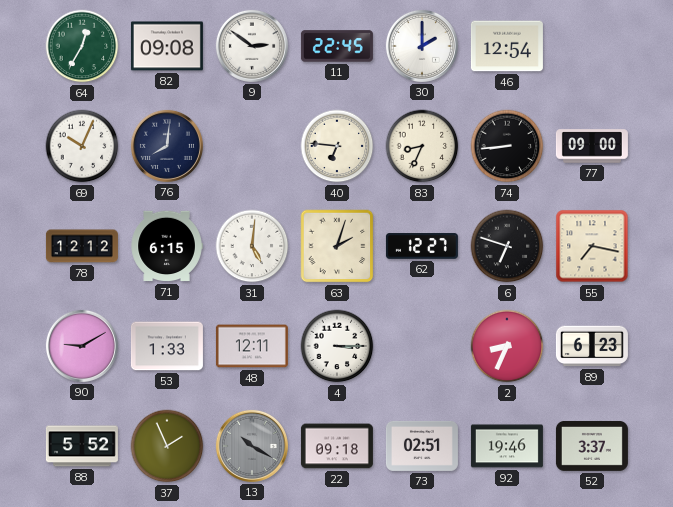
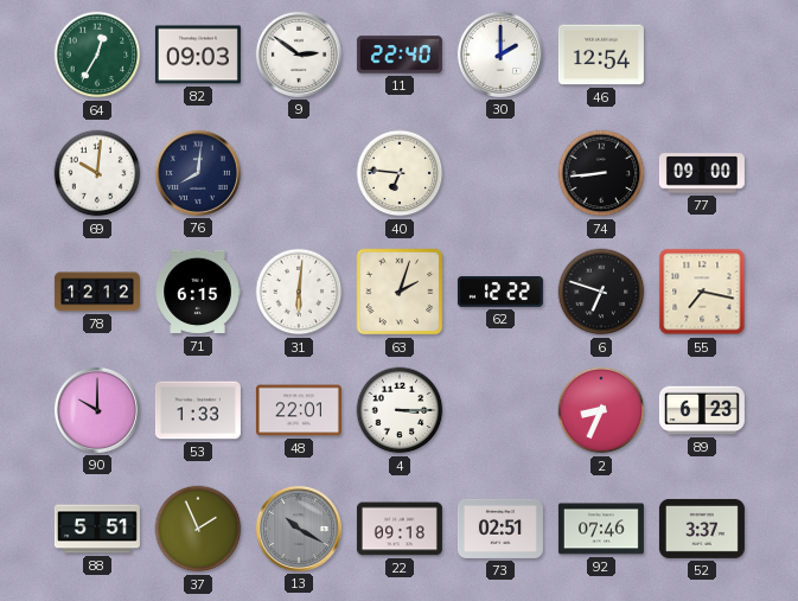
82: 09:08 -> 09:03 (198, 55)
11: 22:45 -> 22:40 (400, 55)
69: 10:04 -> 10:01 (97, 173)
83: 8:34 -> none (422, 146)
31: 5:01 -> 6:01 (299, 292)
62: 12:27 -> 12:22 (500, 292)
90: 9:10 -> 10:00 (97, 410)
48: 12:11 -> 22:01 (299, 410)
88: 5:52 -> 5:51 (97, 529)
92: 19:46 -> 07:46 (601, 529)
